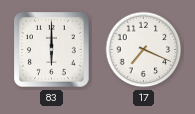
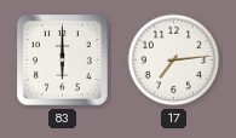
17: 7:19 -> 7:14 (174, 61)
